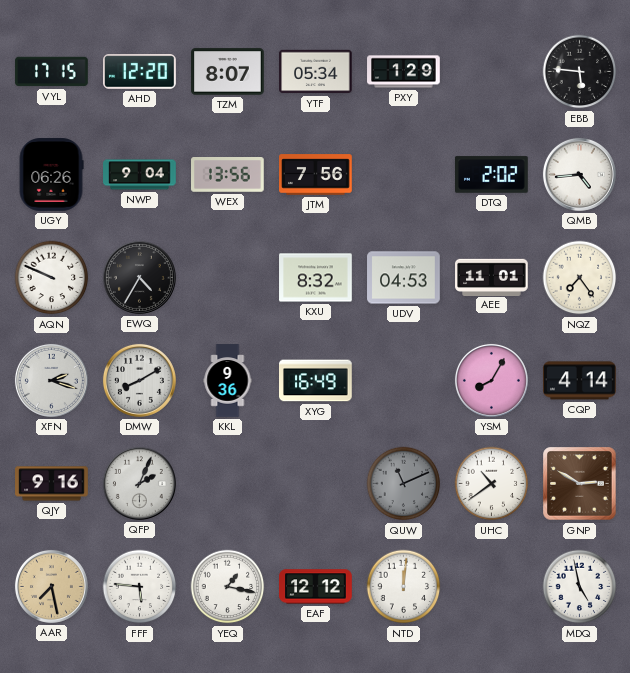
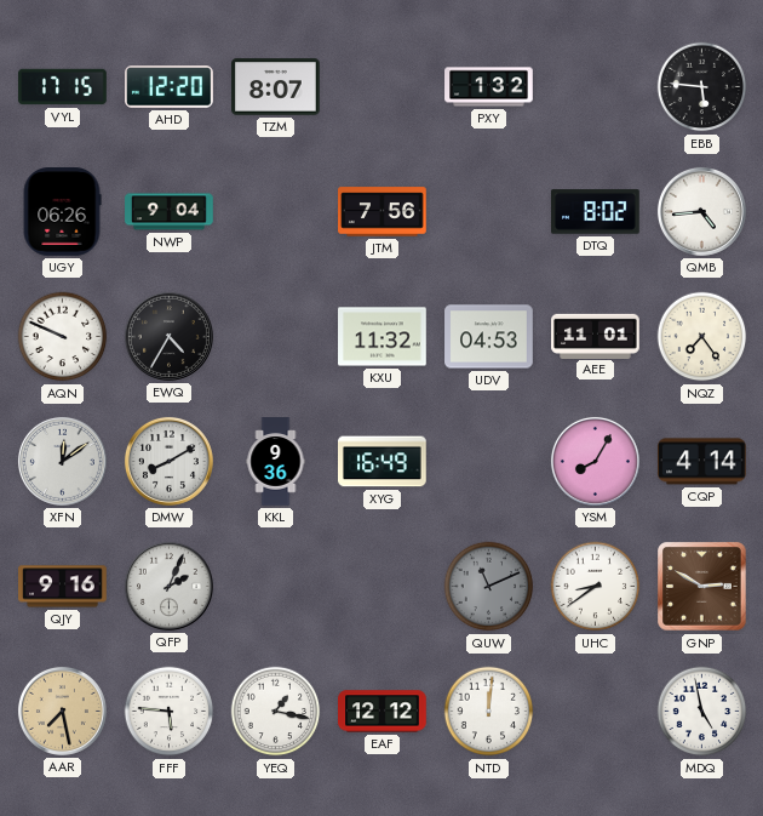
YTF: 05:34 -> none (316, 72)
PXY: 1:29 -> 1:32 (489, 87)
WEX: 13:56 -> none (228, 175)
DTQ: 2:02 -> 8:02 (596, 212)
KXU: 8:32 -> 11:32 (383, 337)
XFN: 2:18 -> 12:09 (62, 461)
UHC: 10:39 -> 8:39 (596, 587)
